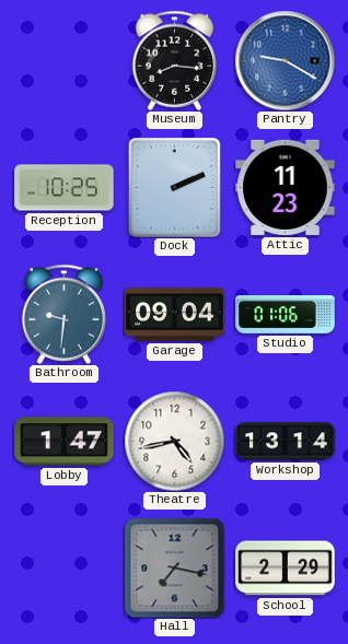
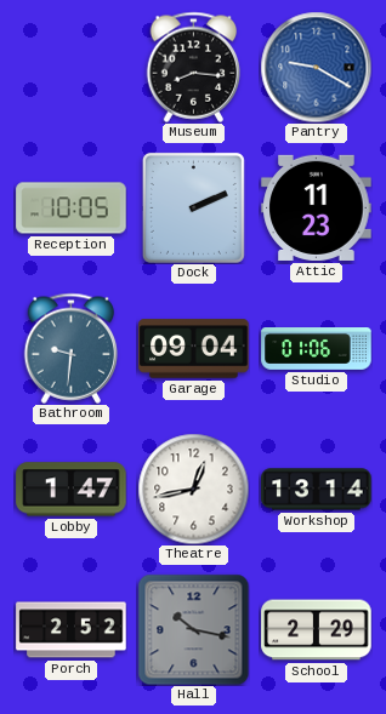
Reception: 10:25 -> 10:05 (72, 209)
Theatre: 4:43 -> 12:43 (193, 489)
Porch: none -> 2:52 (72, 630)
Hall: 7:17 -> 10:17 (193, 629)
